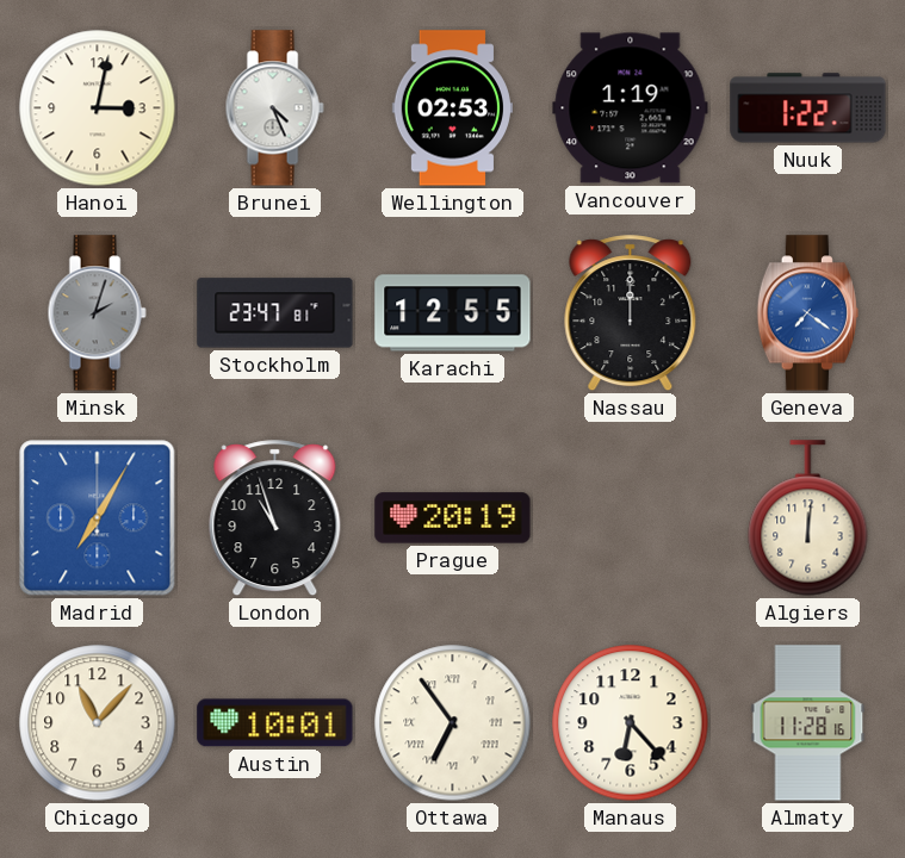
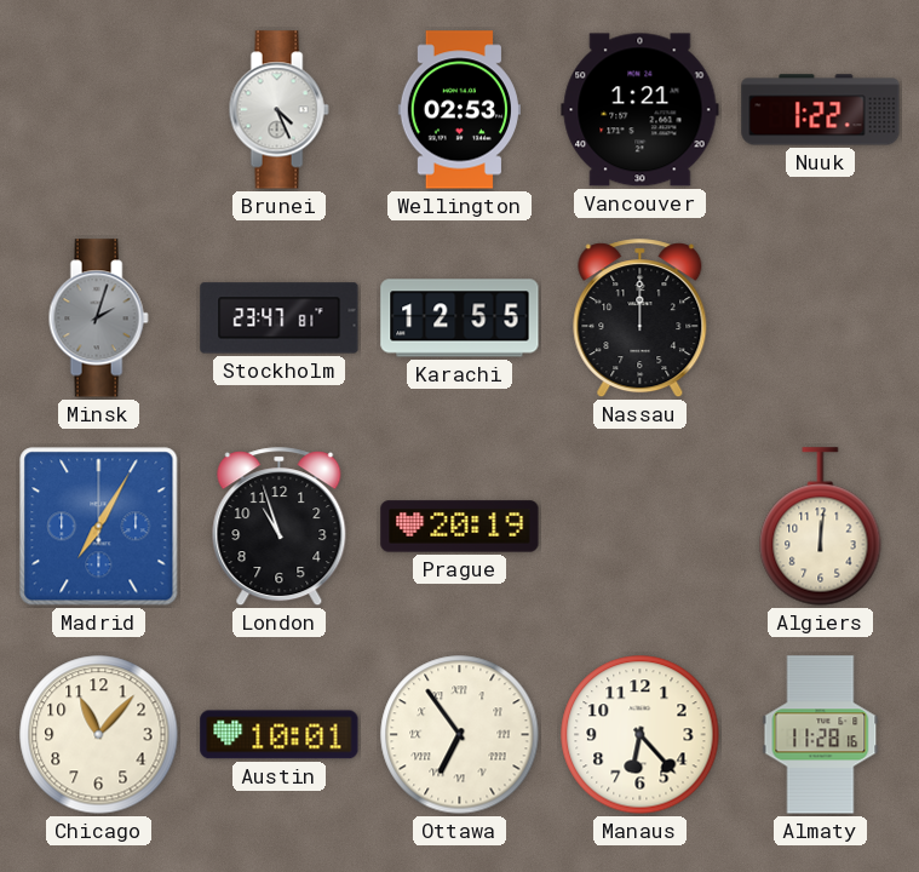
Hanoi: 3:02 -> none (98, 108)
Vancouver: 1:19 -> 1:21 (641, 110)
Geneva: 7:21 -> none (807, 313)
